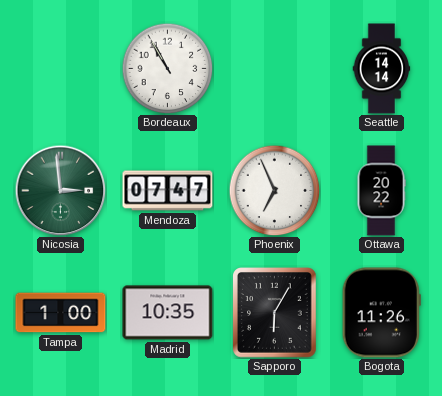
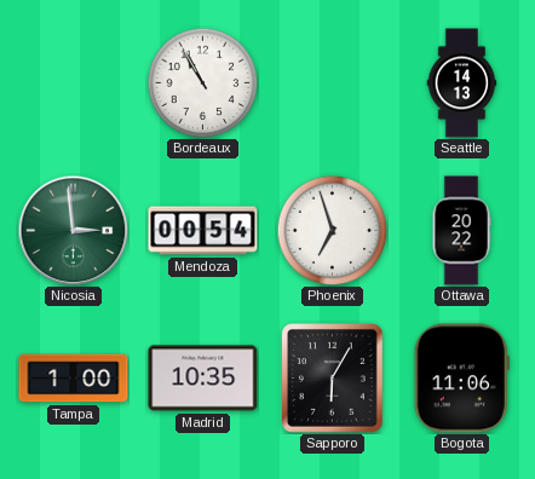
Seattle: 14:14 -> 14:13 (462, 83)
Mendoza: 07:47 -> 00:54 (203, 231)
Phoenix: 6:56 -> 6:57 (332, 230)
Bogota: 11:26 -> 11:06 (461, 379)
